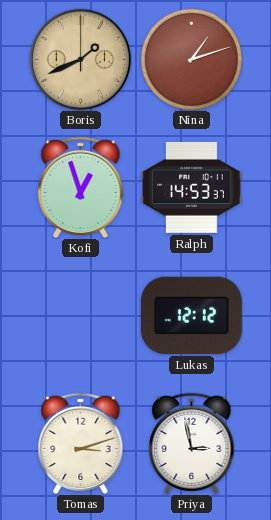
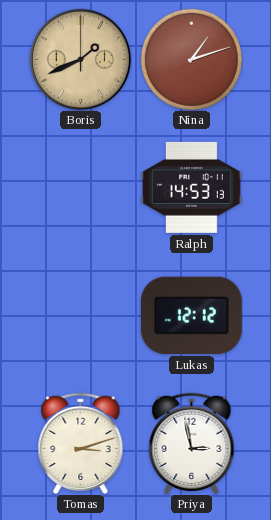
Kofi: 12:57 -> none (81, 187)
Ralph: 14:53:37 -> 14:53:13 (192, 187)
